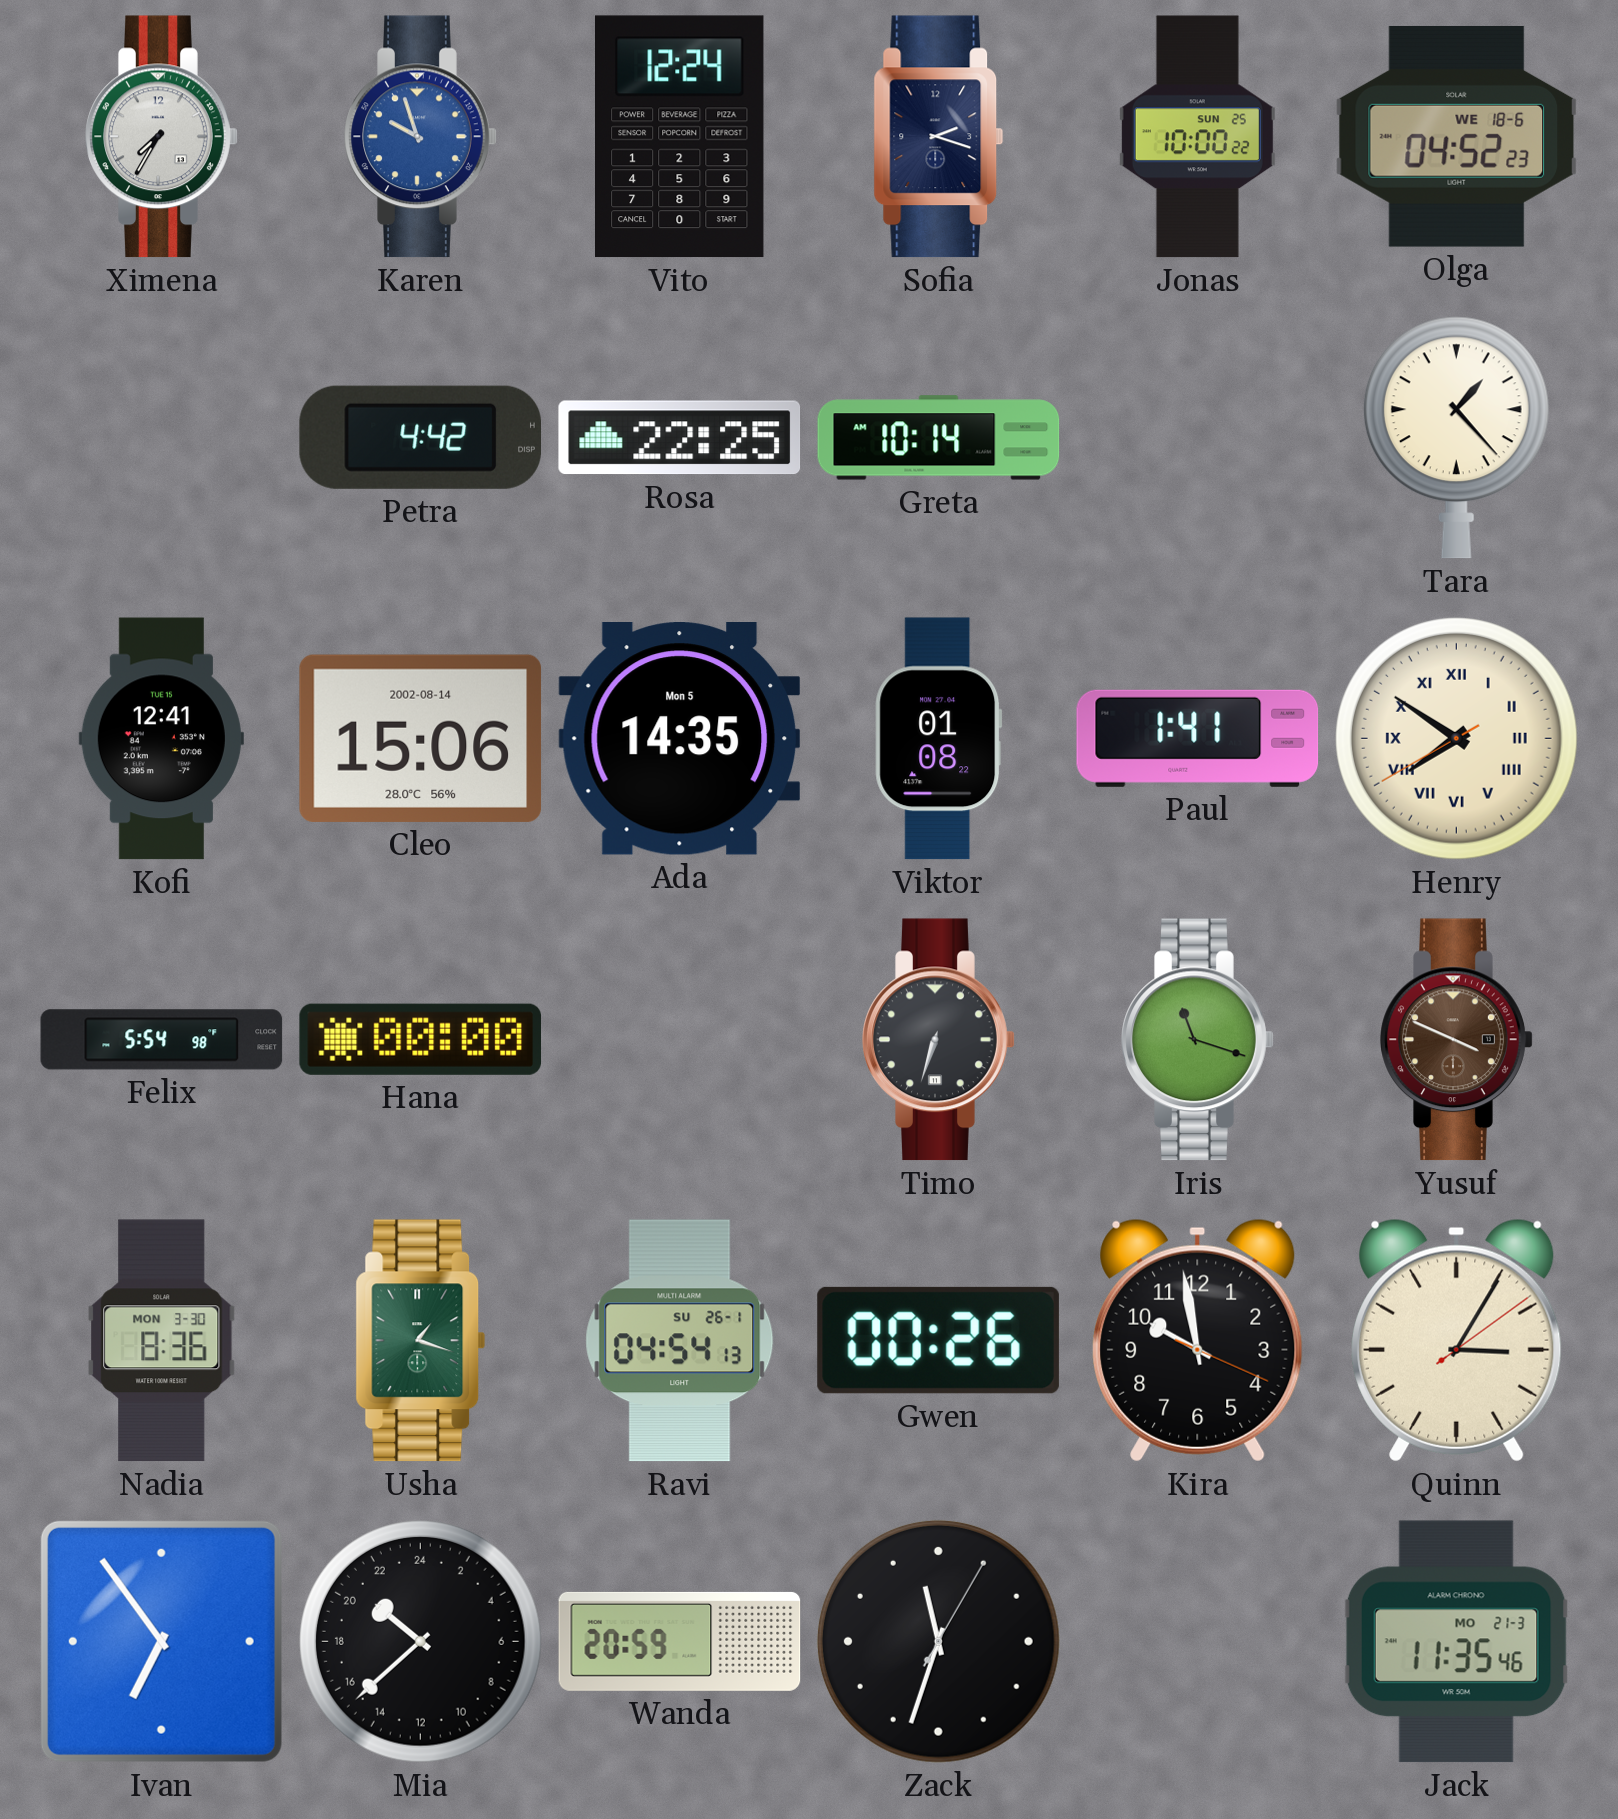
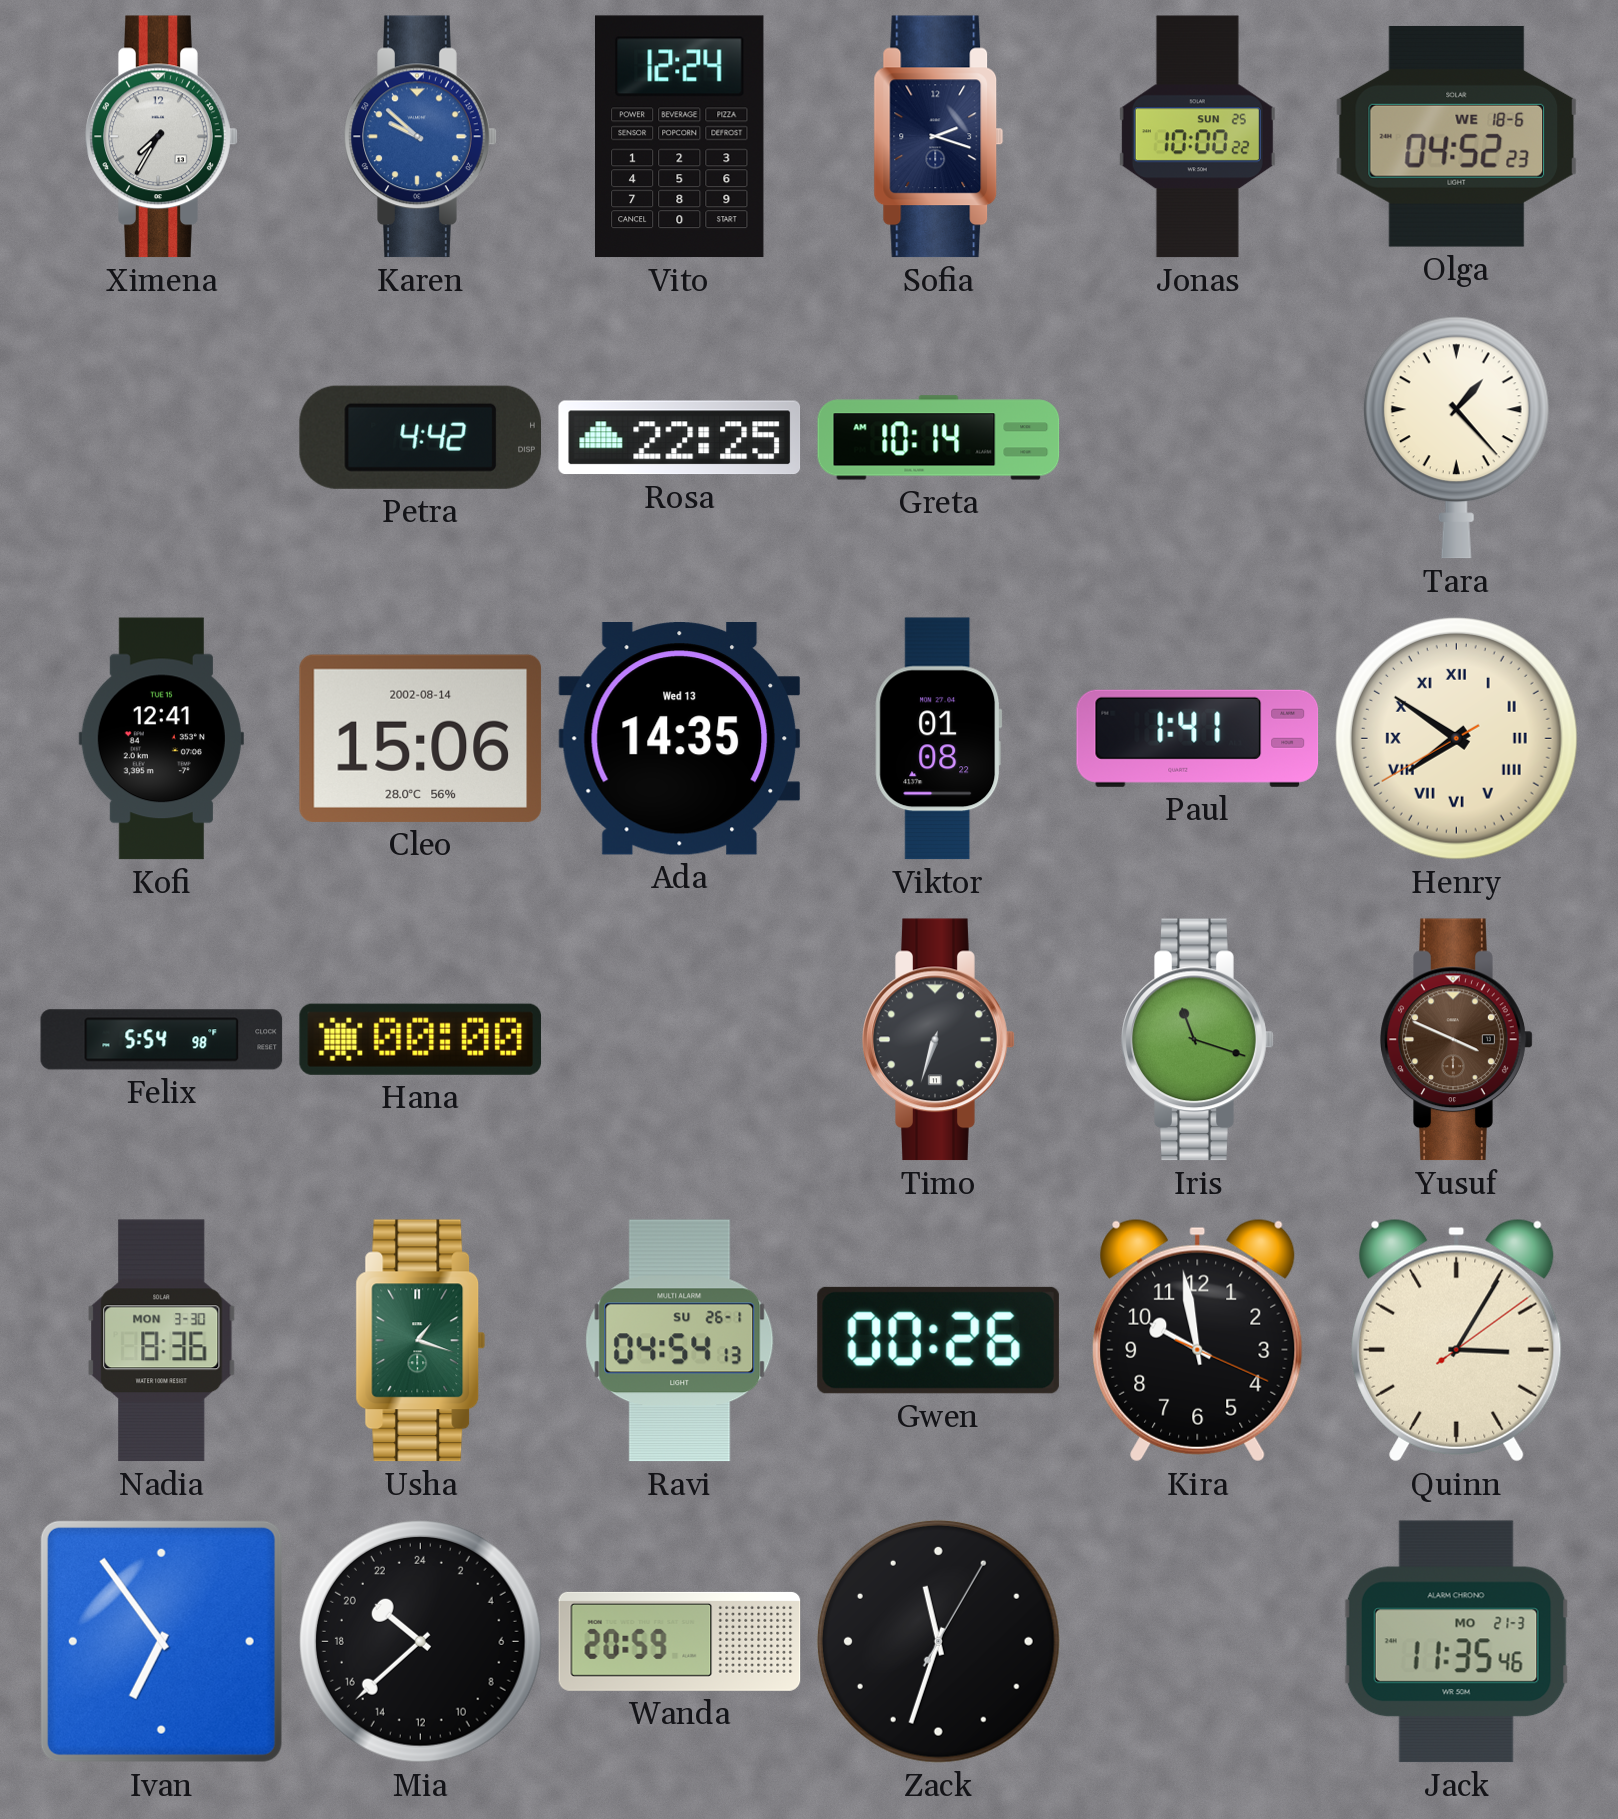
Karen: 9:57 -> 9:52 (421, 137)
Ada date: Mon 5 -> Wed 13 (679, 739)
